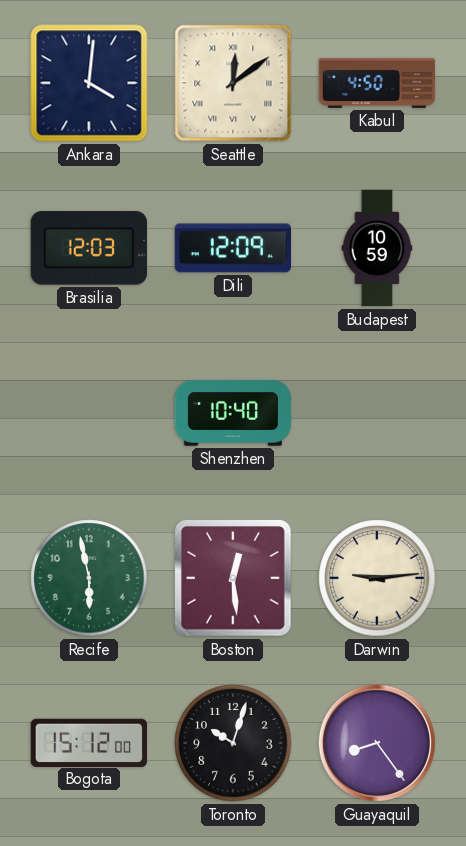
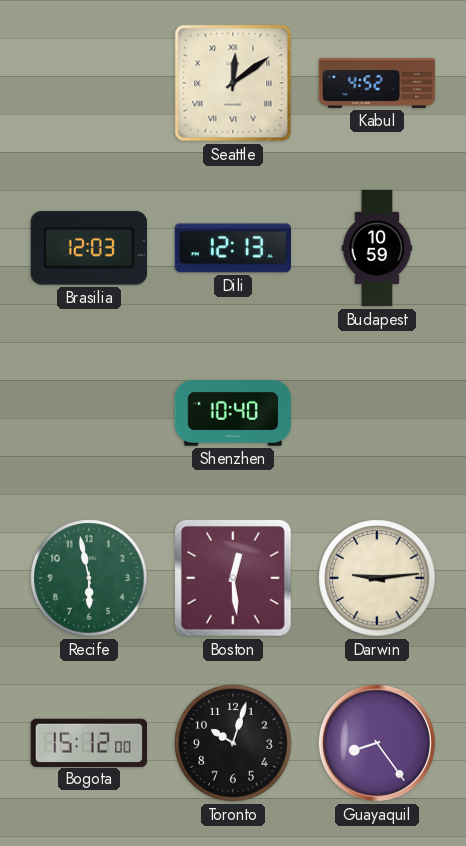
Ankara: 4:01 -> none (89, 83)
Kabul: 4:50 -> 4:52 (377, 83)
Dili: 12:09 -> 12:13 (232, 248)
